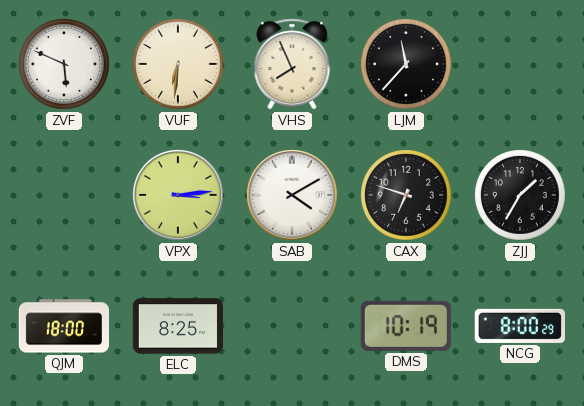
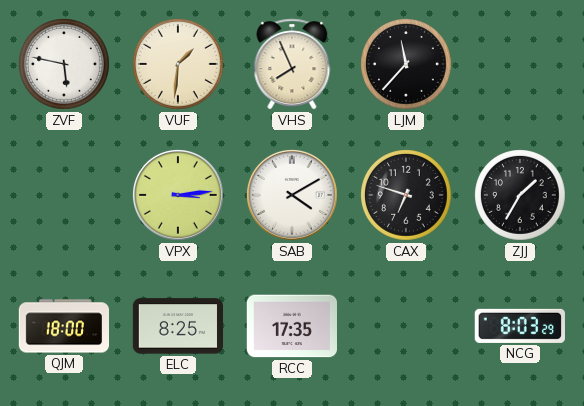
ZVF: 5:49 -> 5:47 (65, 65)
VUF: 6:31 -> 1:31 (179, 65)
RCC: none -> 17:35 (291, 326)
DMS: 10:19 -> none (406, 326)
NCG: 8:00 -> 8:03 (520, 326)
